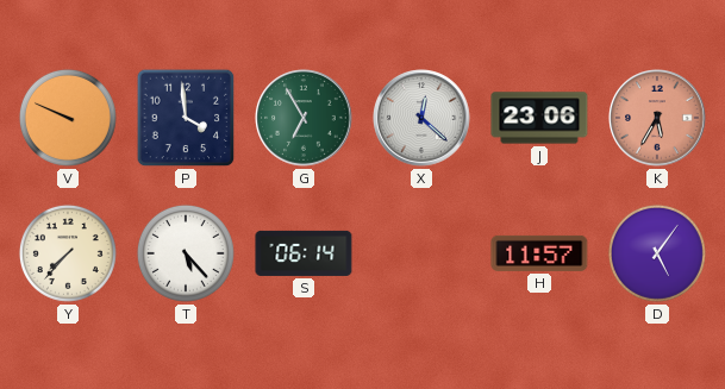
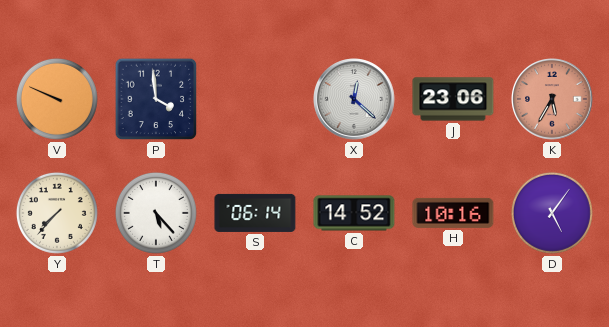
G: 6:55 -> none (304, 118)
C: none -> 14:52 (354, 213)
H: 11:57 -> 10:16 (453, 213)
